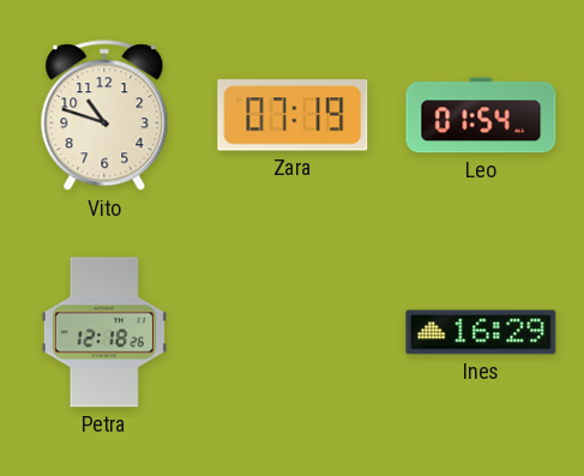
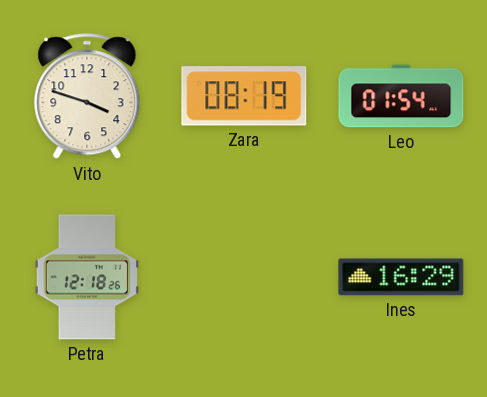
Vito: 10:48 -> 3:48 (87, 97)
Zara: 07:19 -> 08:19 (244, 96)
